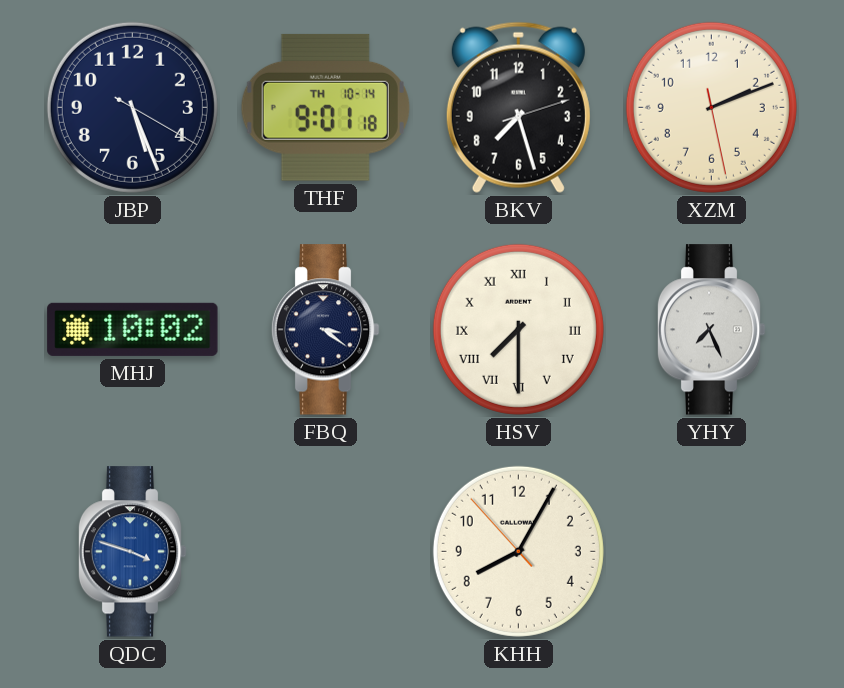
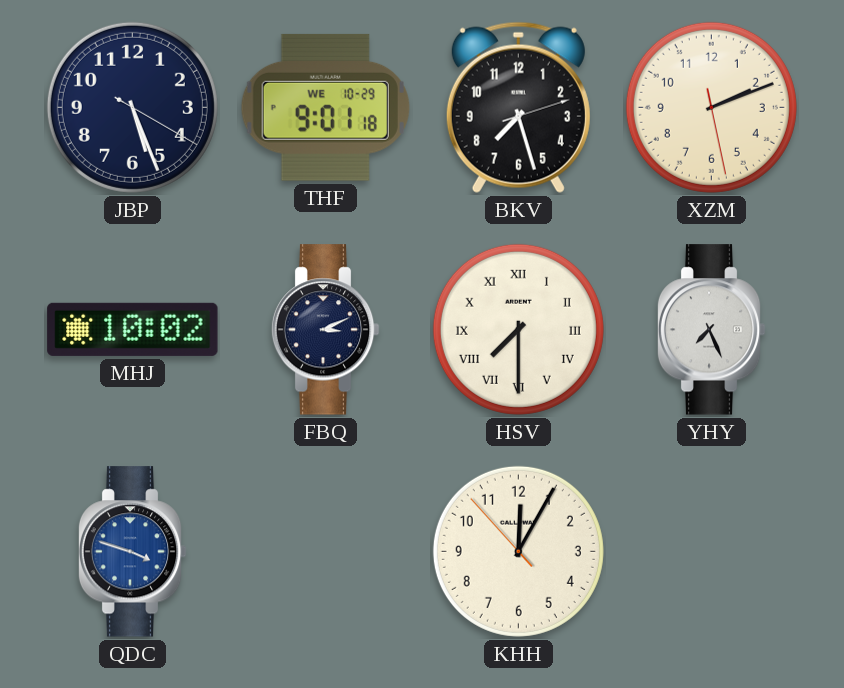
THF date: TH 10-14 -> WE 10-29 (325, 107)
FBQ: 3:21 -> 3:11 (325, 330)
KHH: 8:04 -> 12:04 (518, 551)
